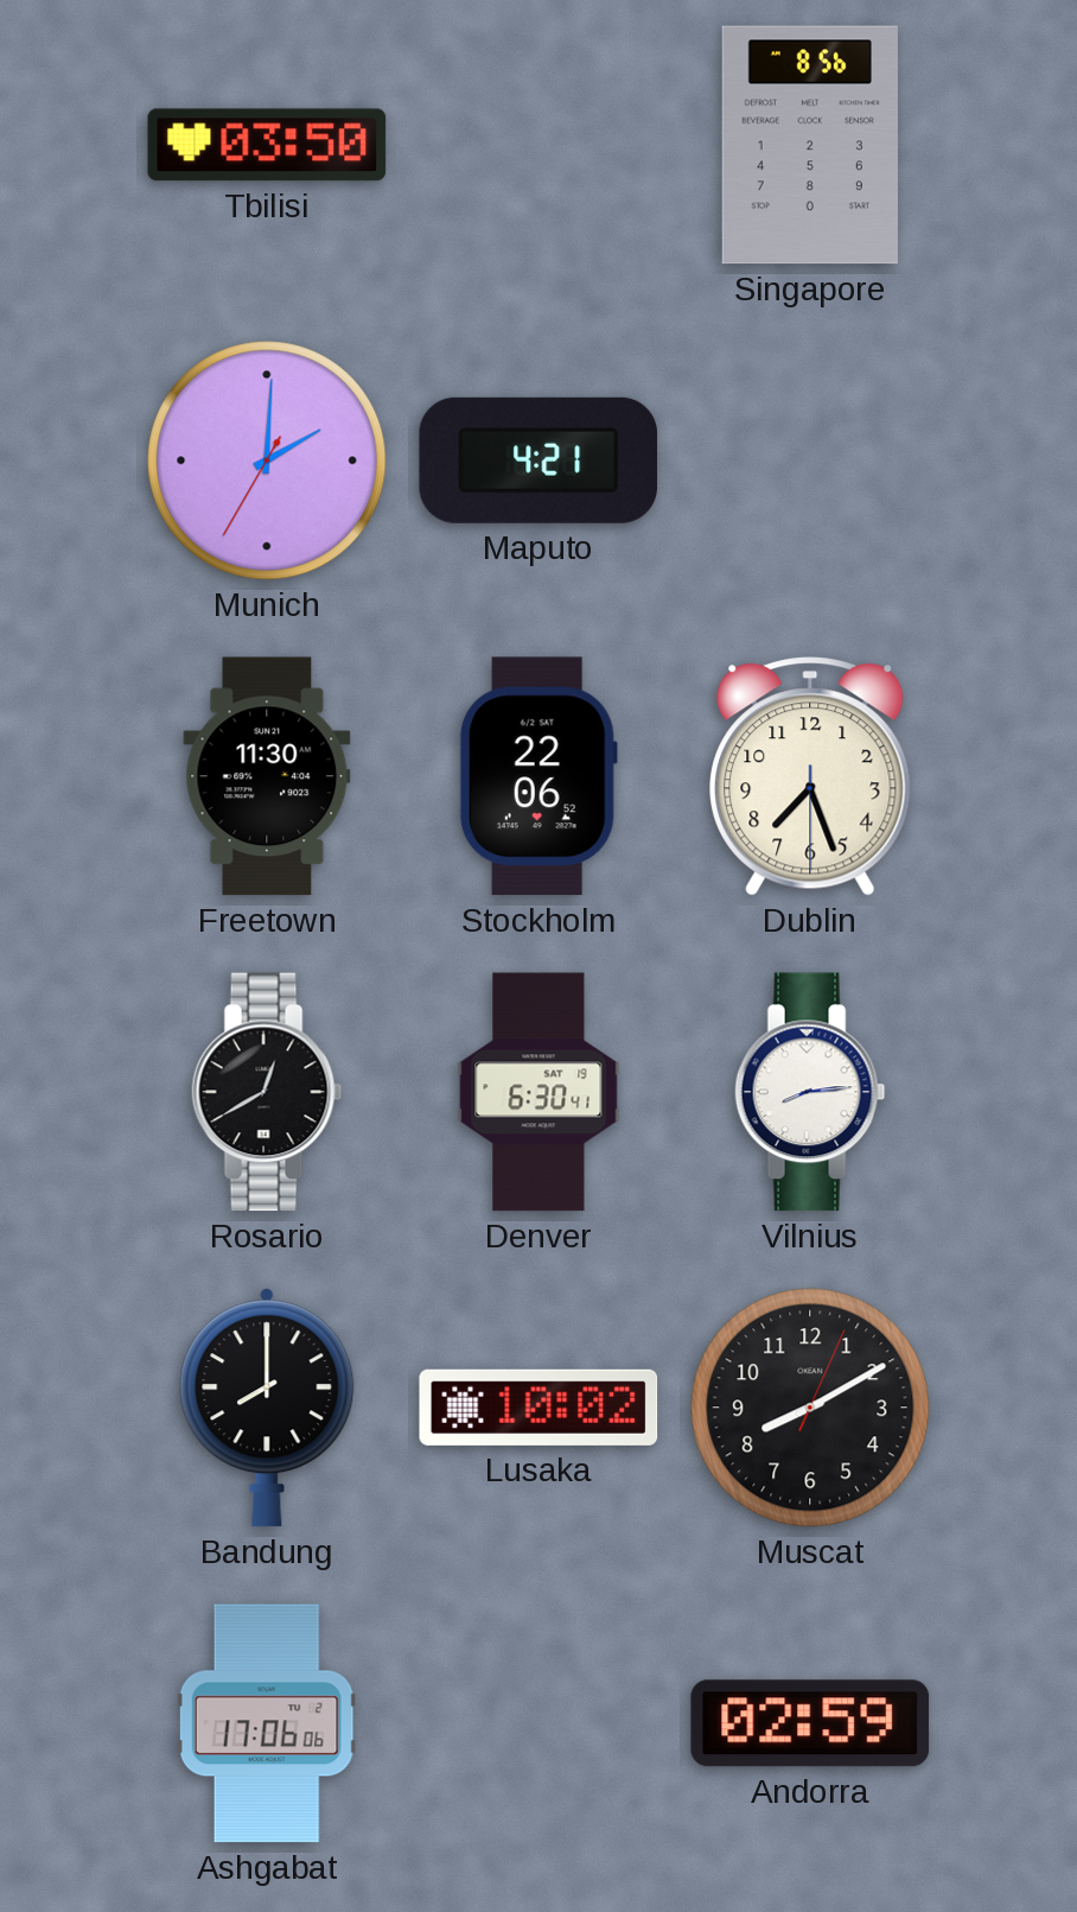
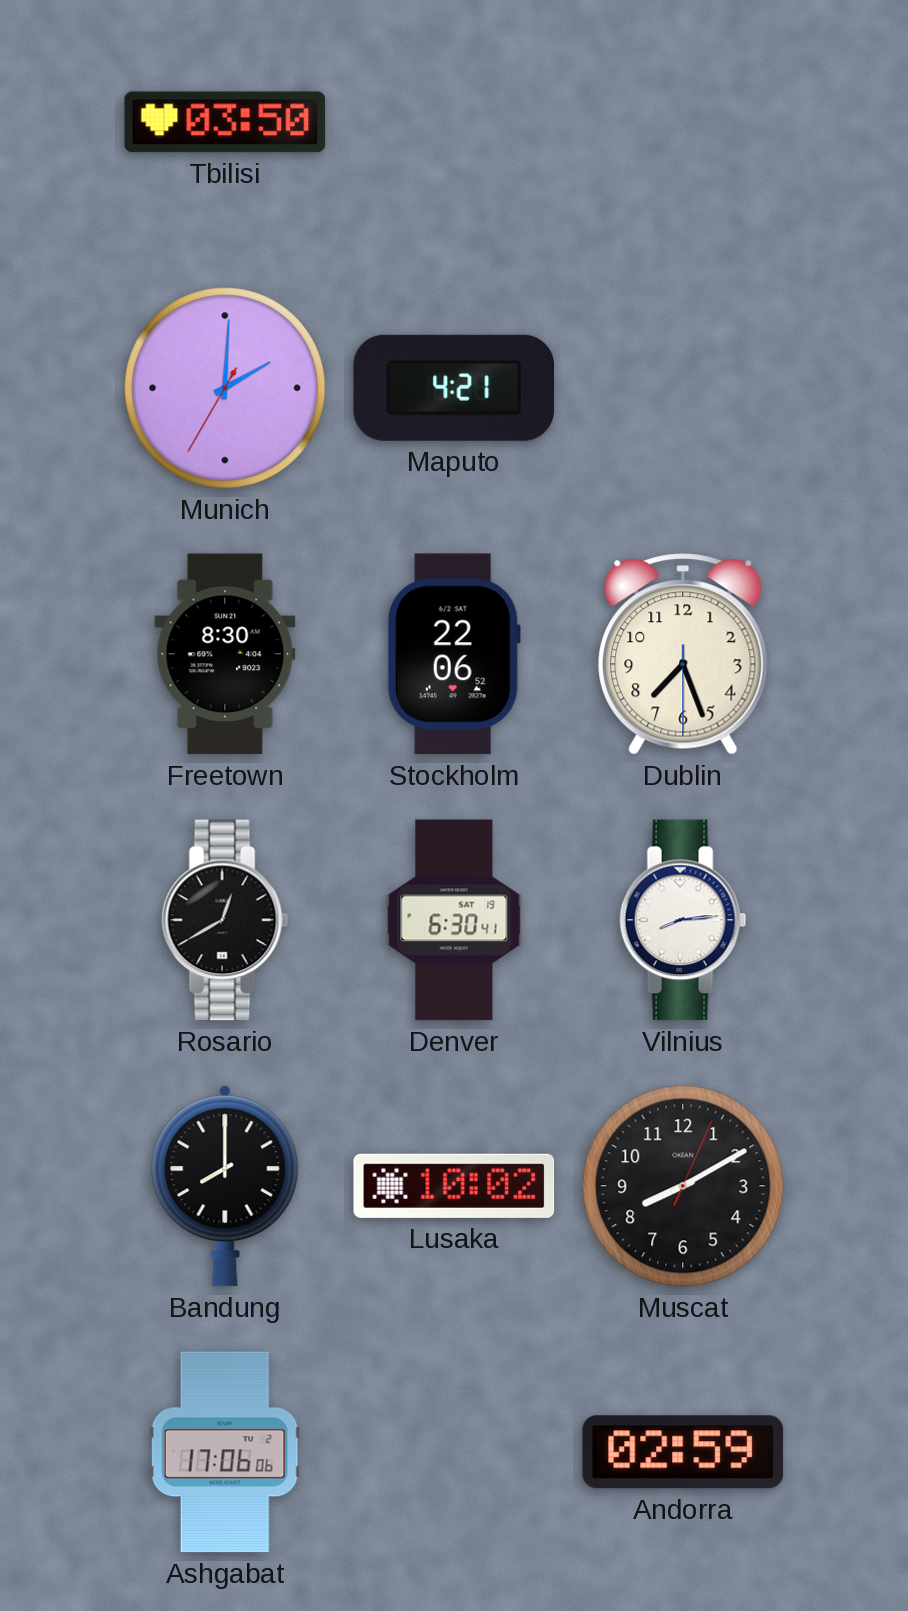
Singapore: 8:56 -> none (810, 145)
Freetown: 11:30 -> 8:30 (225, 654)
